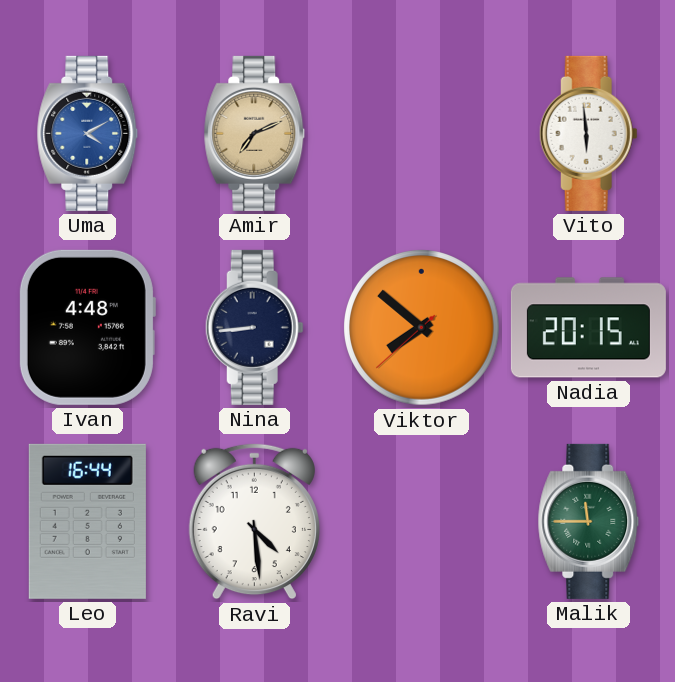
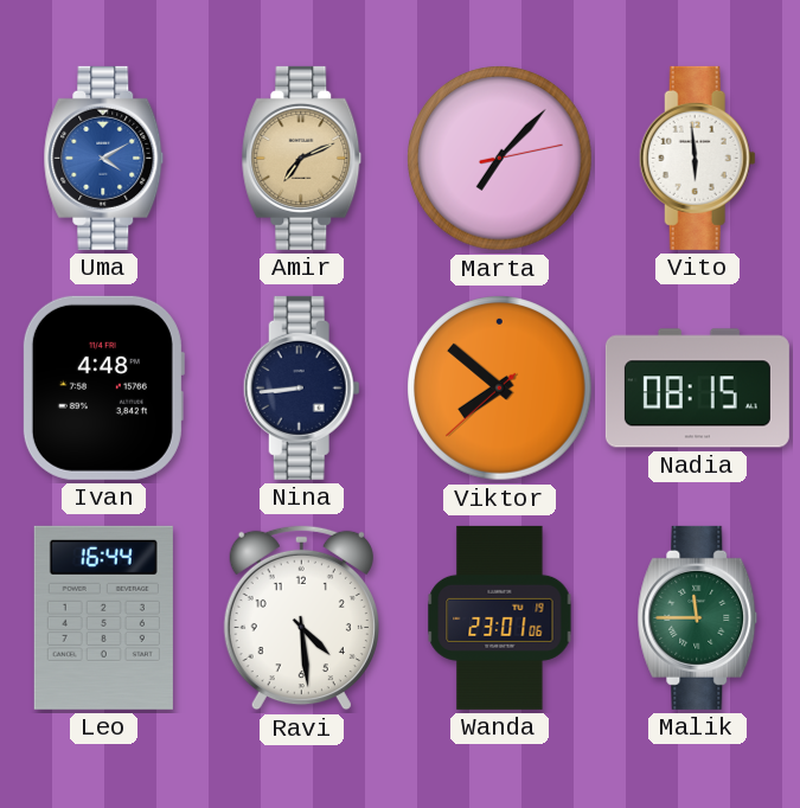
Marta: none -> 7:07 (500, 159)
Nadia: 20:15 -> 08:15 (697, 389)
Wanda: none -> 23:01 (500, 617)
